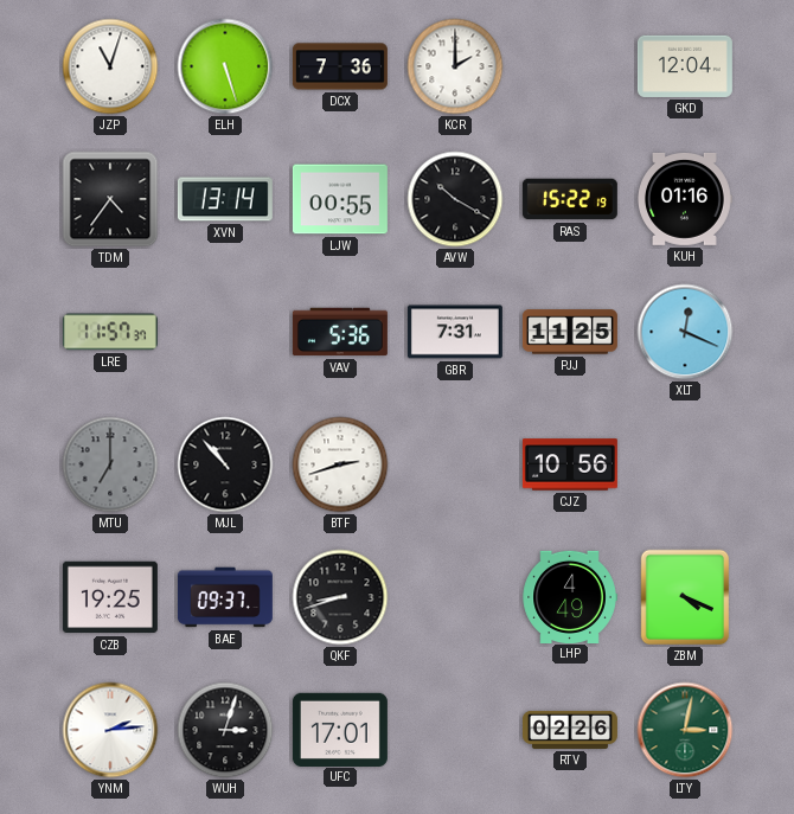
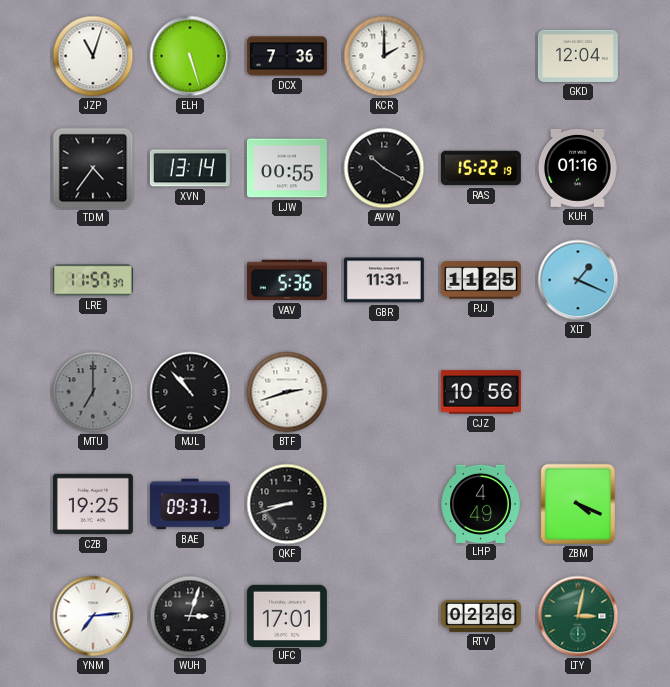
GBR: 7:31 -> 11:31 (384, 280)
XLT: 12:19 -> 1:19 (578, 280)
YNM: 2:14 -> 7:14 (93, 616)
